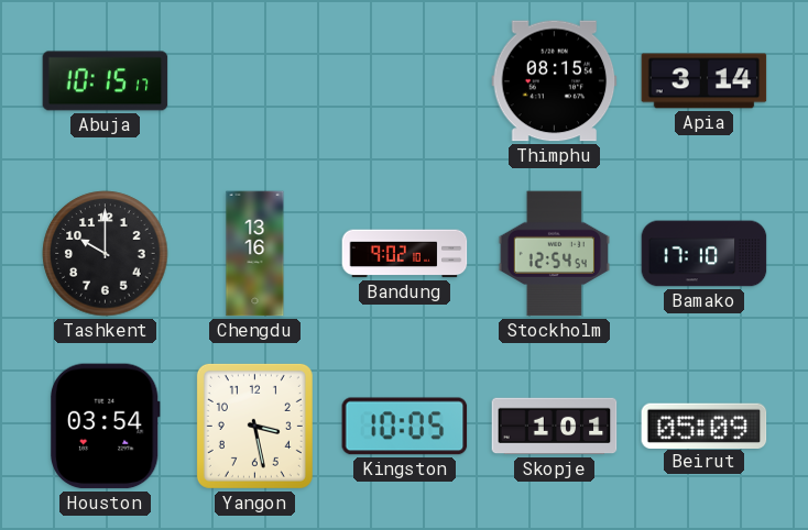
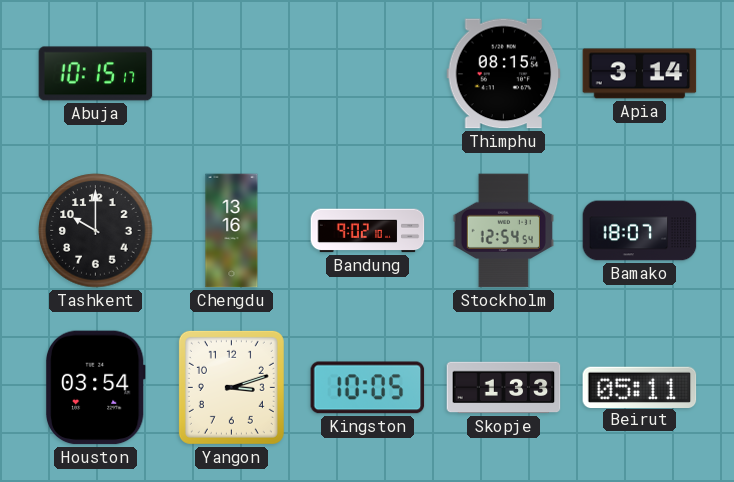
Bamako: 17:10 -> 18:07 (640, 231)
Yangon: 3:28 -> 3:12 (231, 387)
Skopje: 1:01 -> 1:33 (504, 388)
Beirut: 05:09 -> 05:11 (640, 387)
